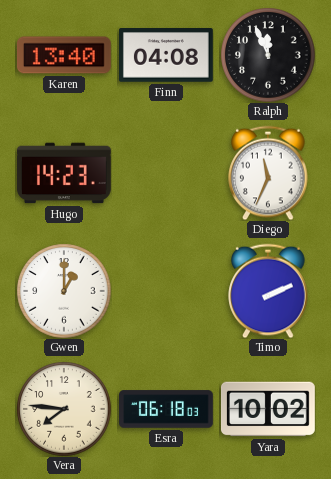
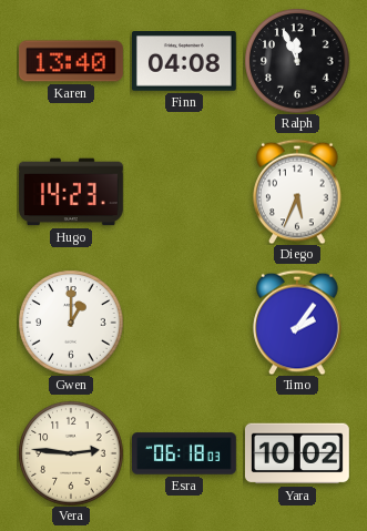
Diego: 11:34 -> 5:34 (297, 192)
Timo: 2:11 -> 2:06 (297, 323)
Vera: 7:46 -> 2:46 (71, 453)
